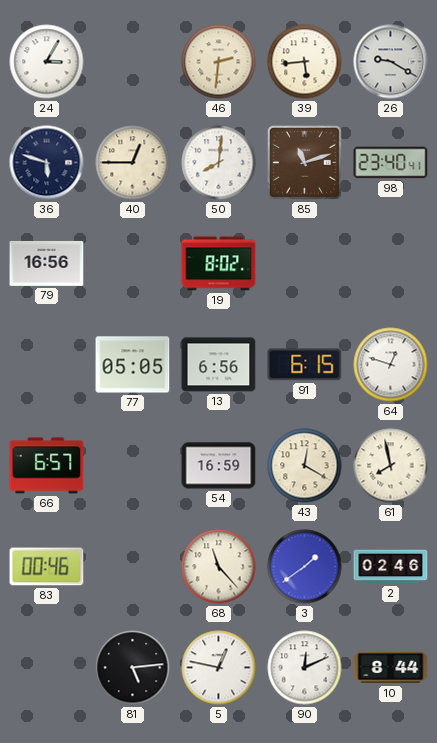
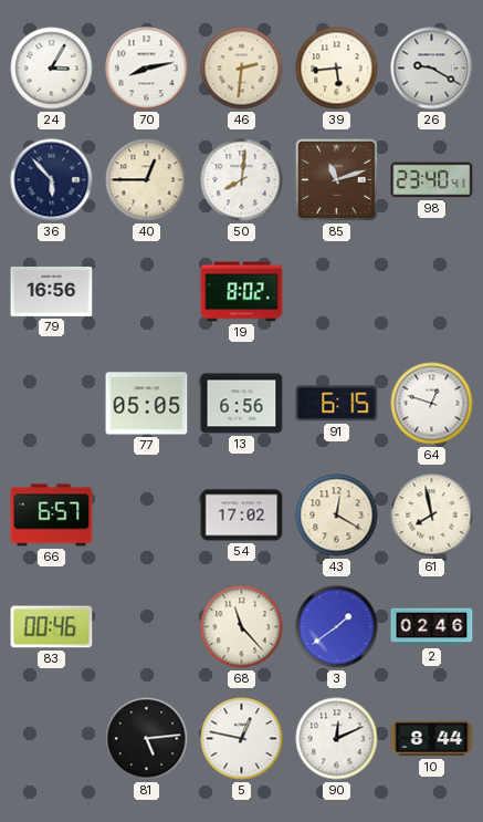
70: none -> 8:13 (147, 69)
36: 5:48 -> 5:53 (52, 180)
54: 16:59 -> 17:02 (242, 516)
